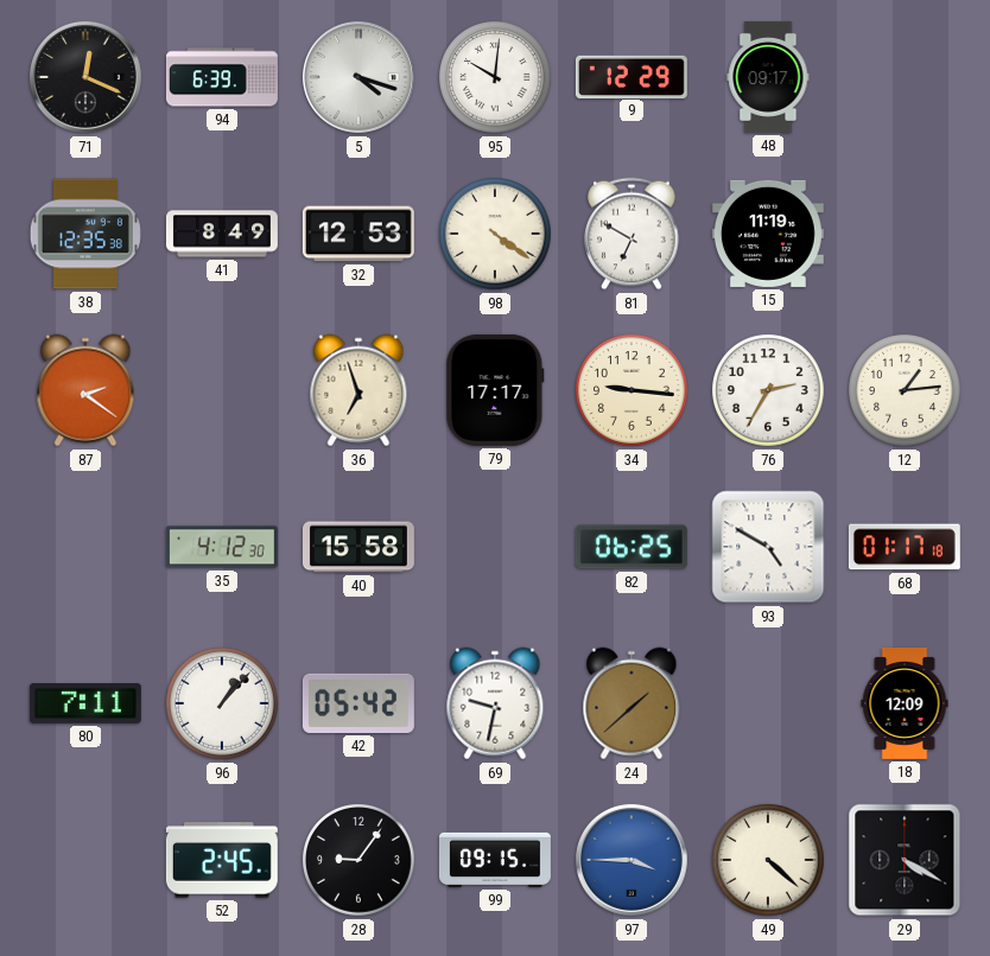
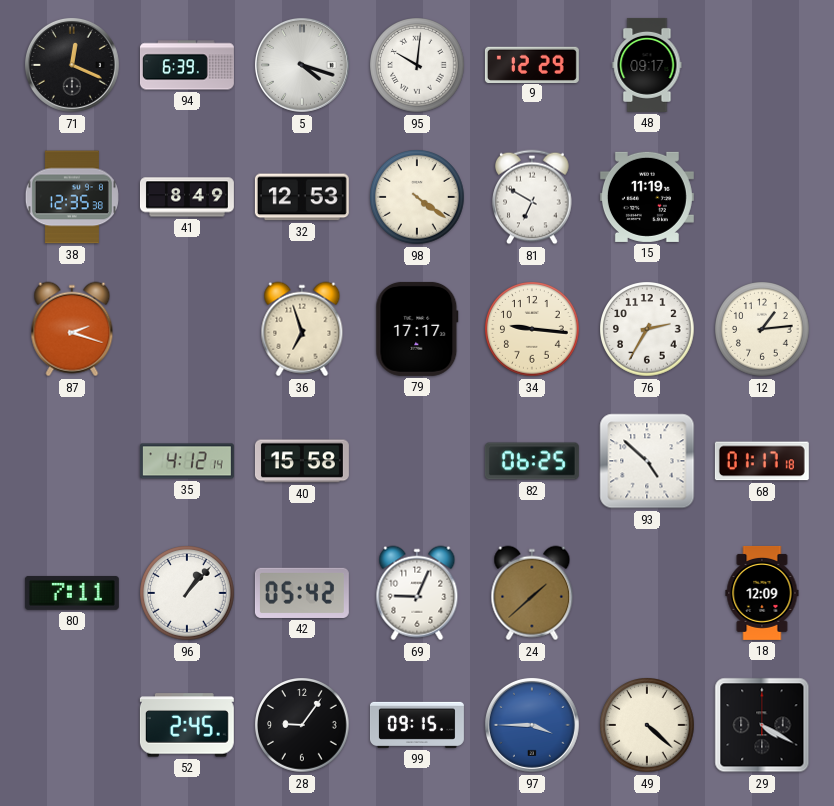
87: 2:21 -> 2:18 (72, 329)
35: 4:12:30 -> 4:12:14 (187, 461)
93: 4:50 -> 4:52 (647, 461)
69: 9:32 -> 9:04 (417, 593)
